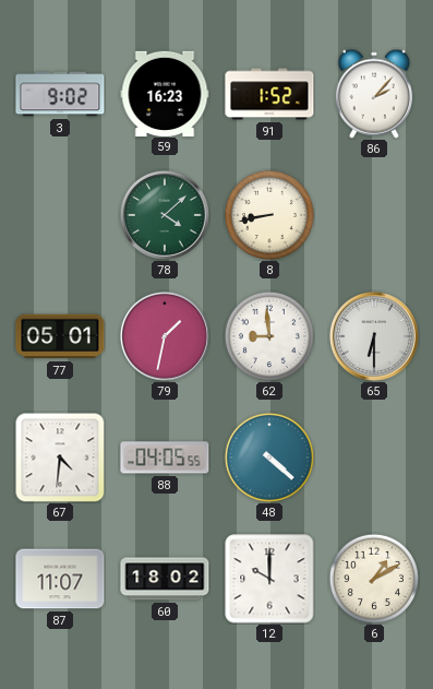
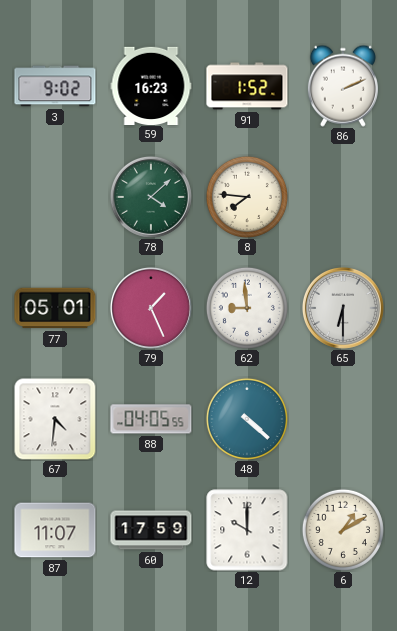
86: 2:07 -> 2:11 (343, 86)
8: 8:43 -> 7:46 (247, 197)
79: 1:32 -> 1:26 (151, 308)
60: 18:02 -> 17:59 (151, 530)
